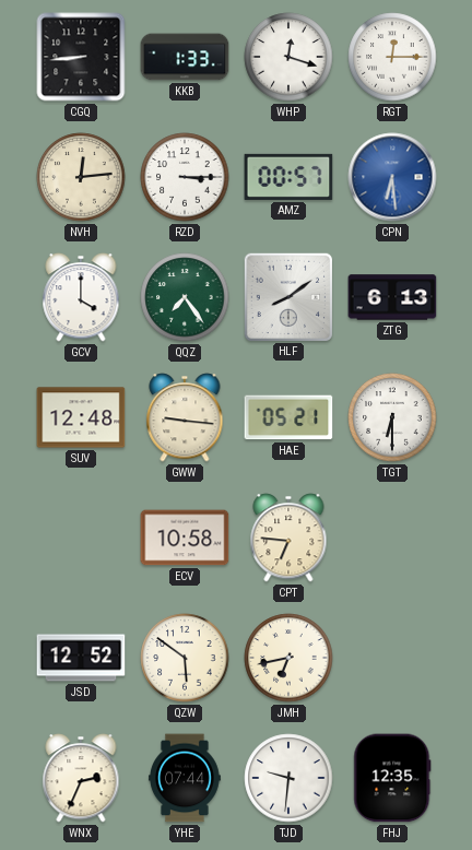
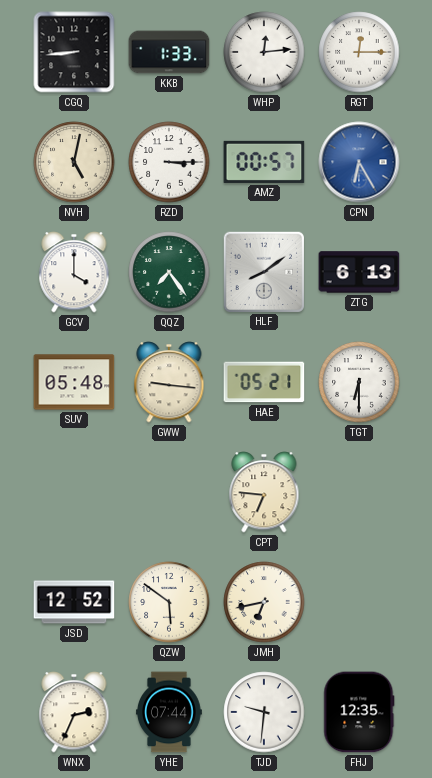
WHP: 12:18 -> 12:14 (264, 52)
NVH: 12:14 -> 5:02 (74, 162)
CPN: 6:29 -> 6:25 (359, 162)
SUV: 12:48 -> 05:48 (74, 382)
ECV: 10:58 -> none (185, 538)
